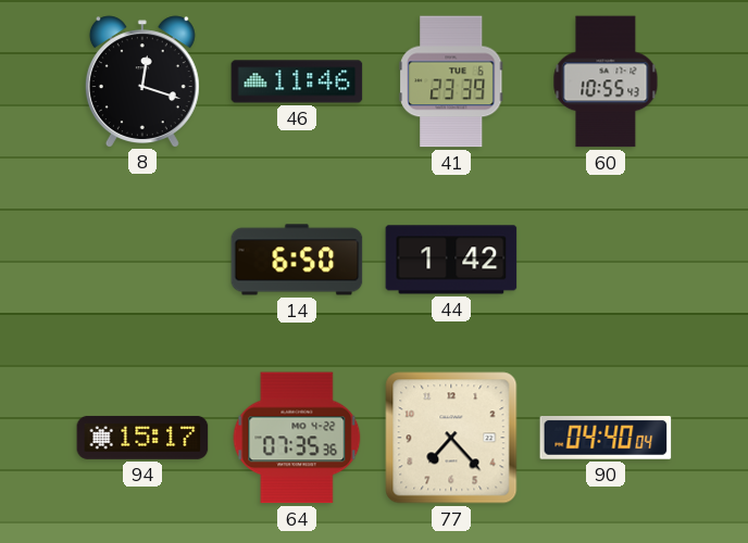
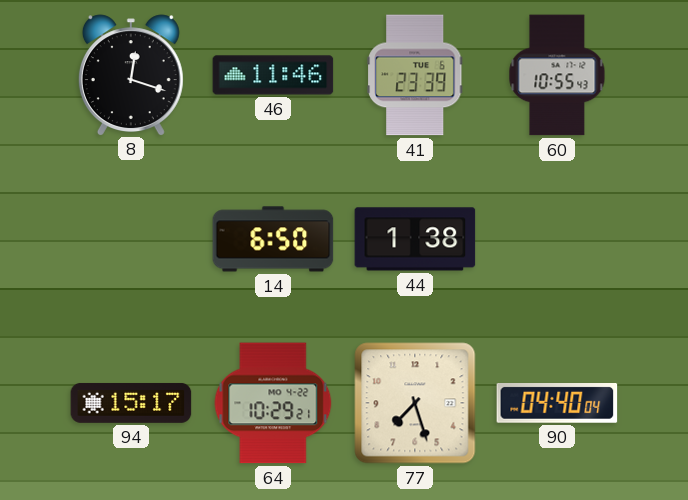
44: 1:42 -> 1:38 (415, 239)
64: 07:35 -> 10:29 (273, 403)
77: 7:23 -> 7:27 (415, 403)
